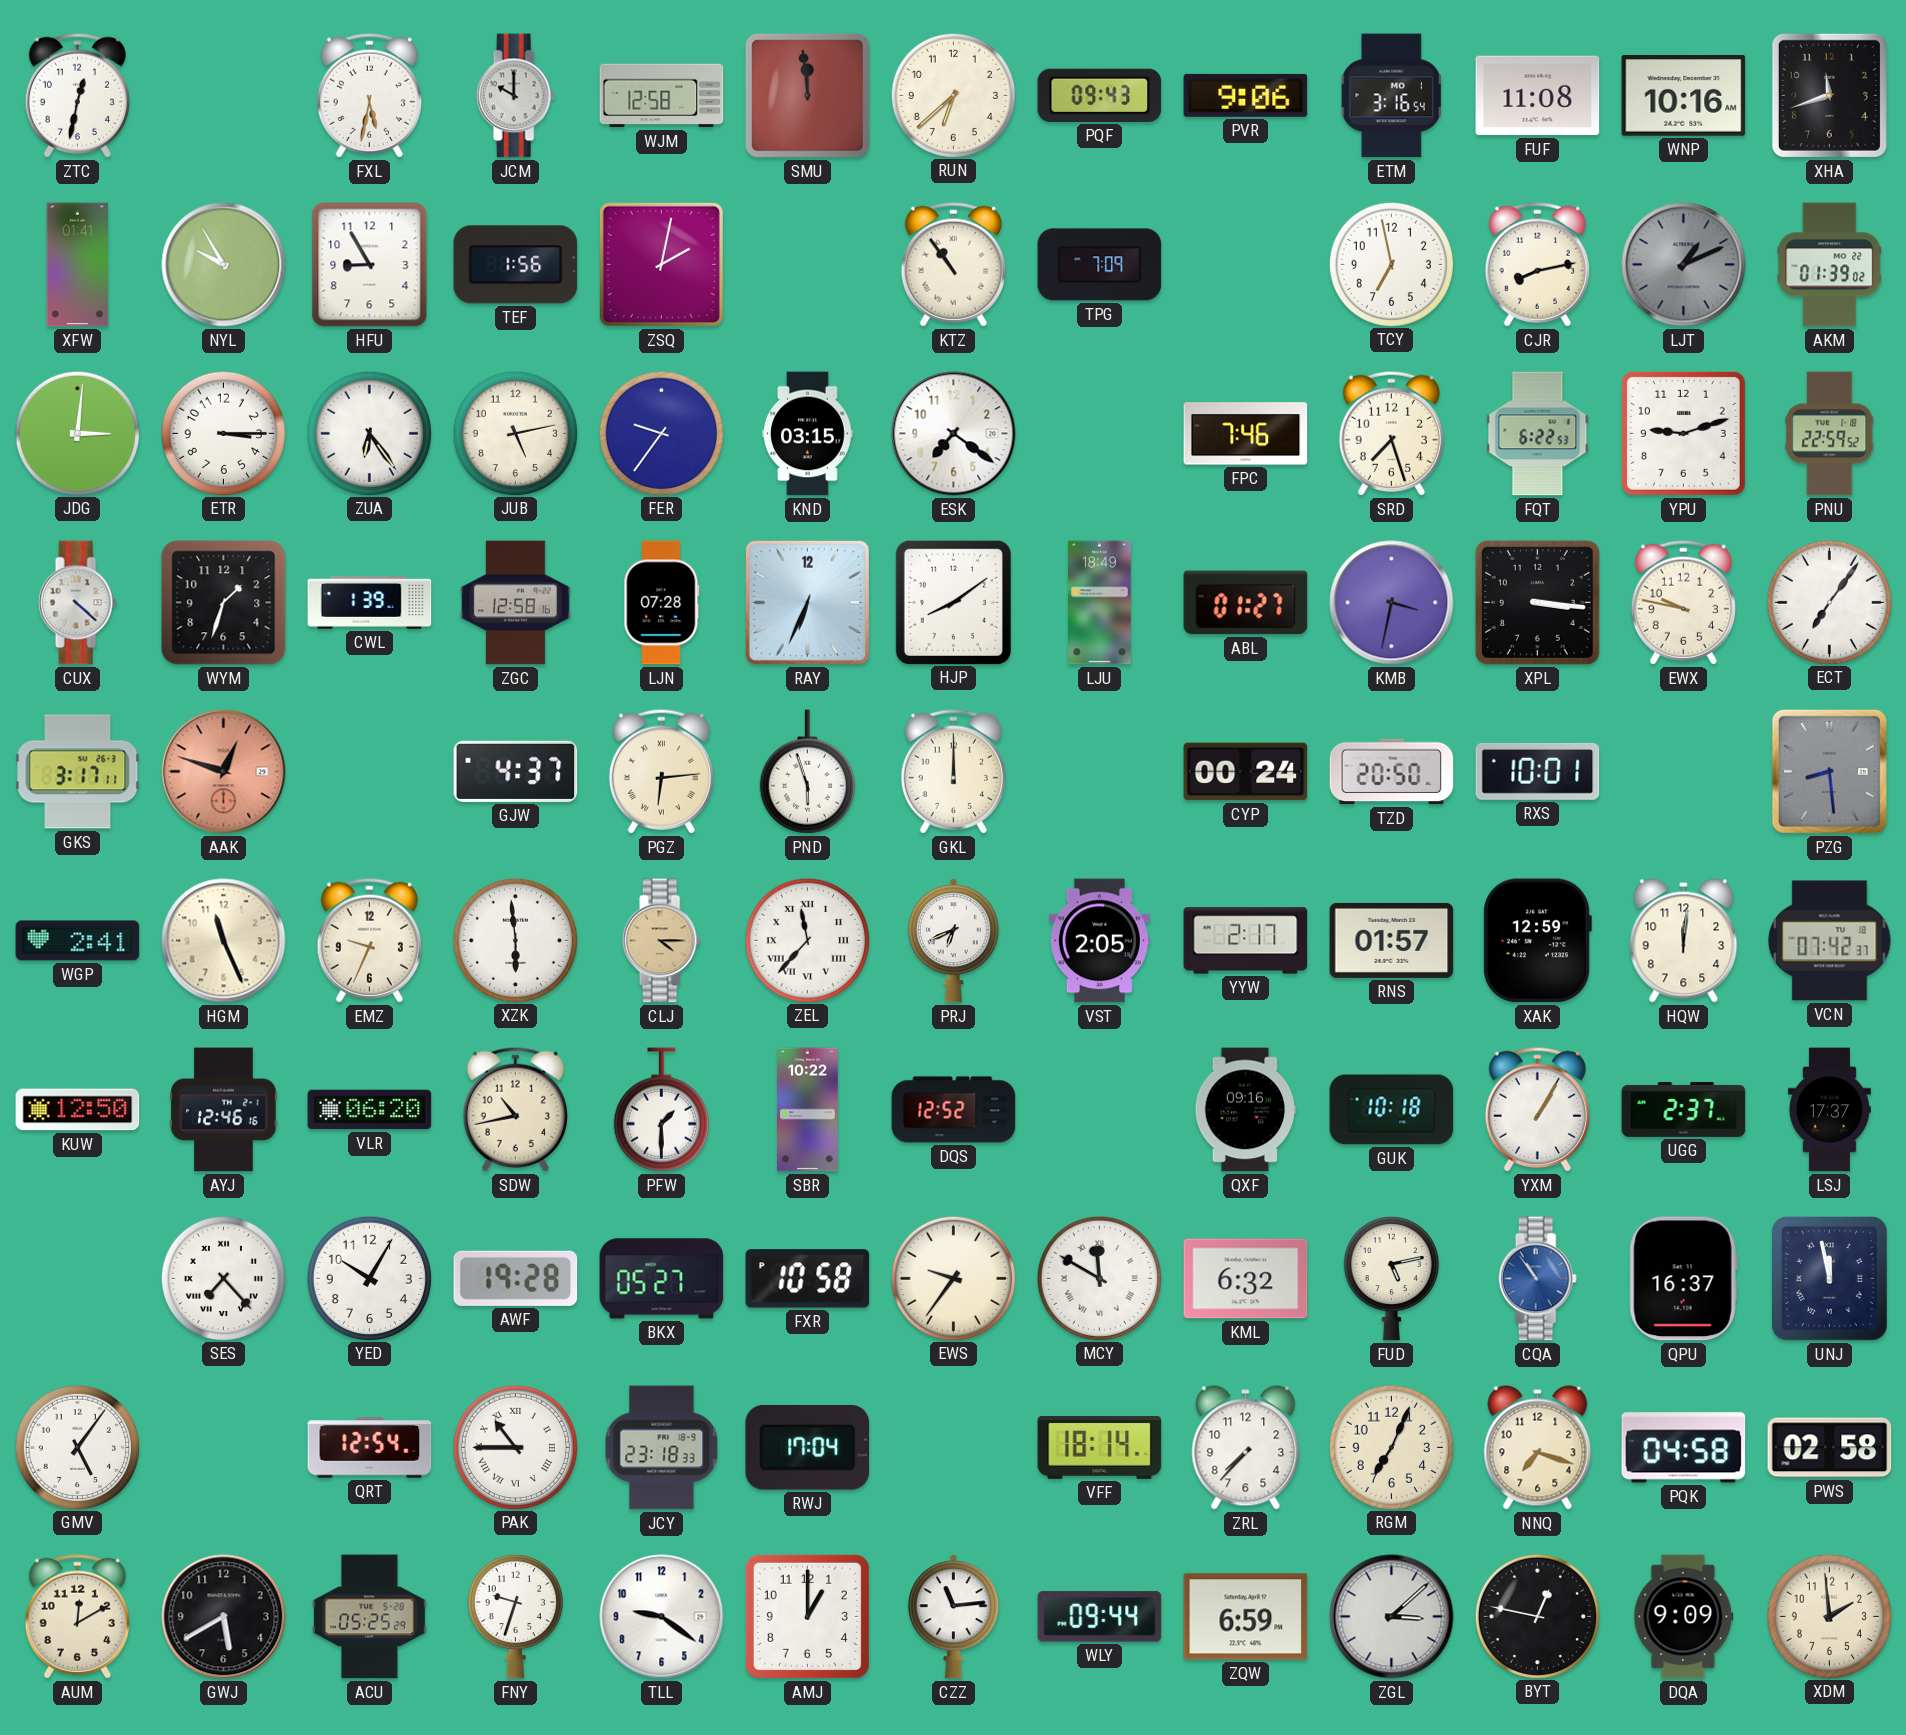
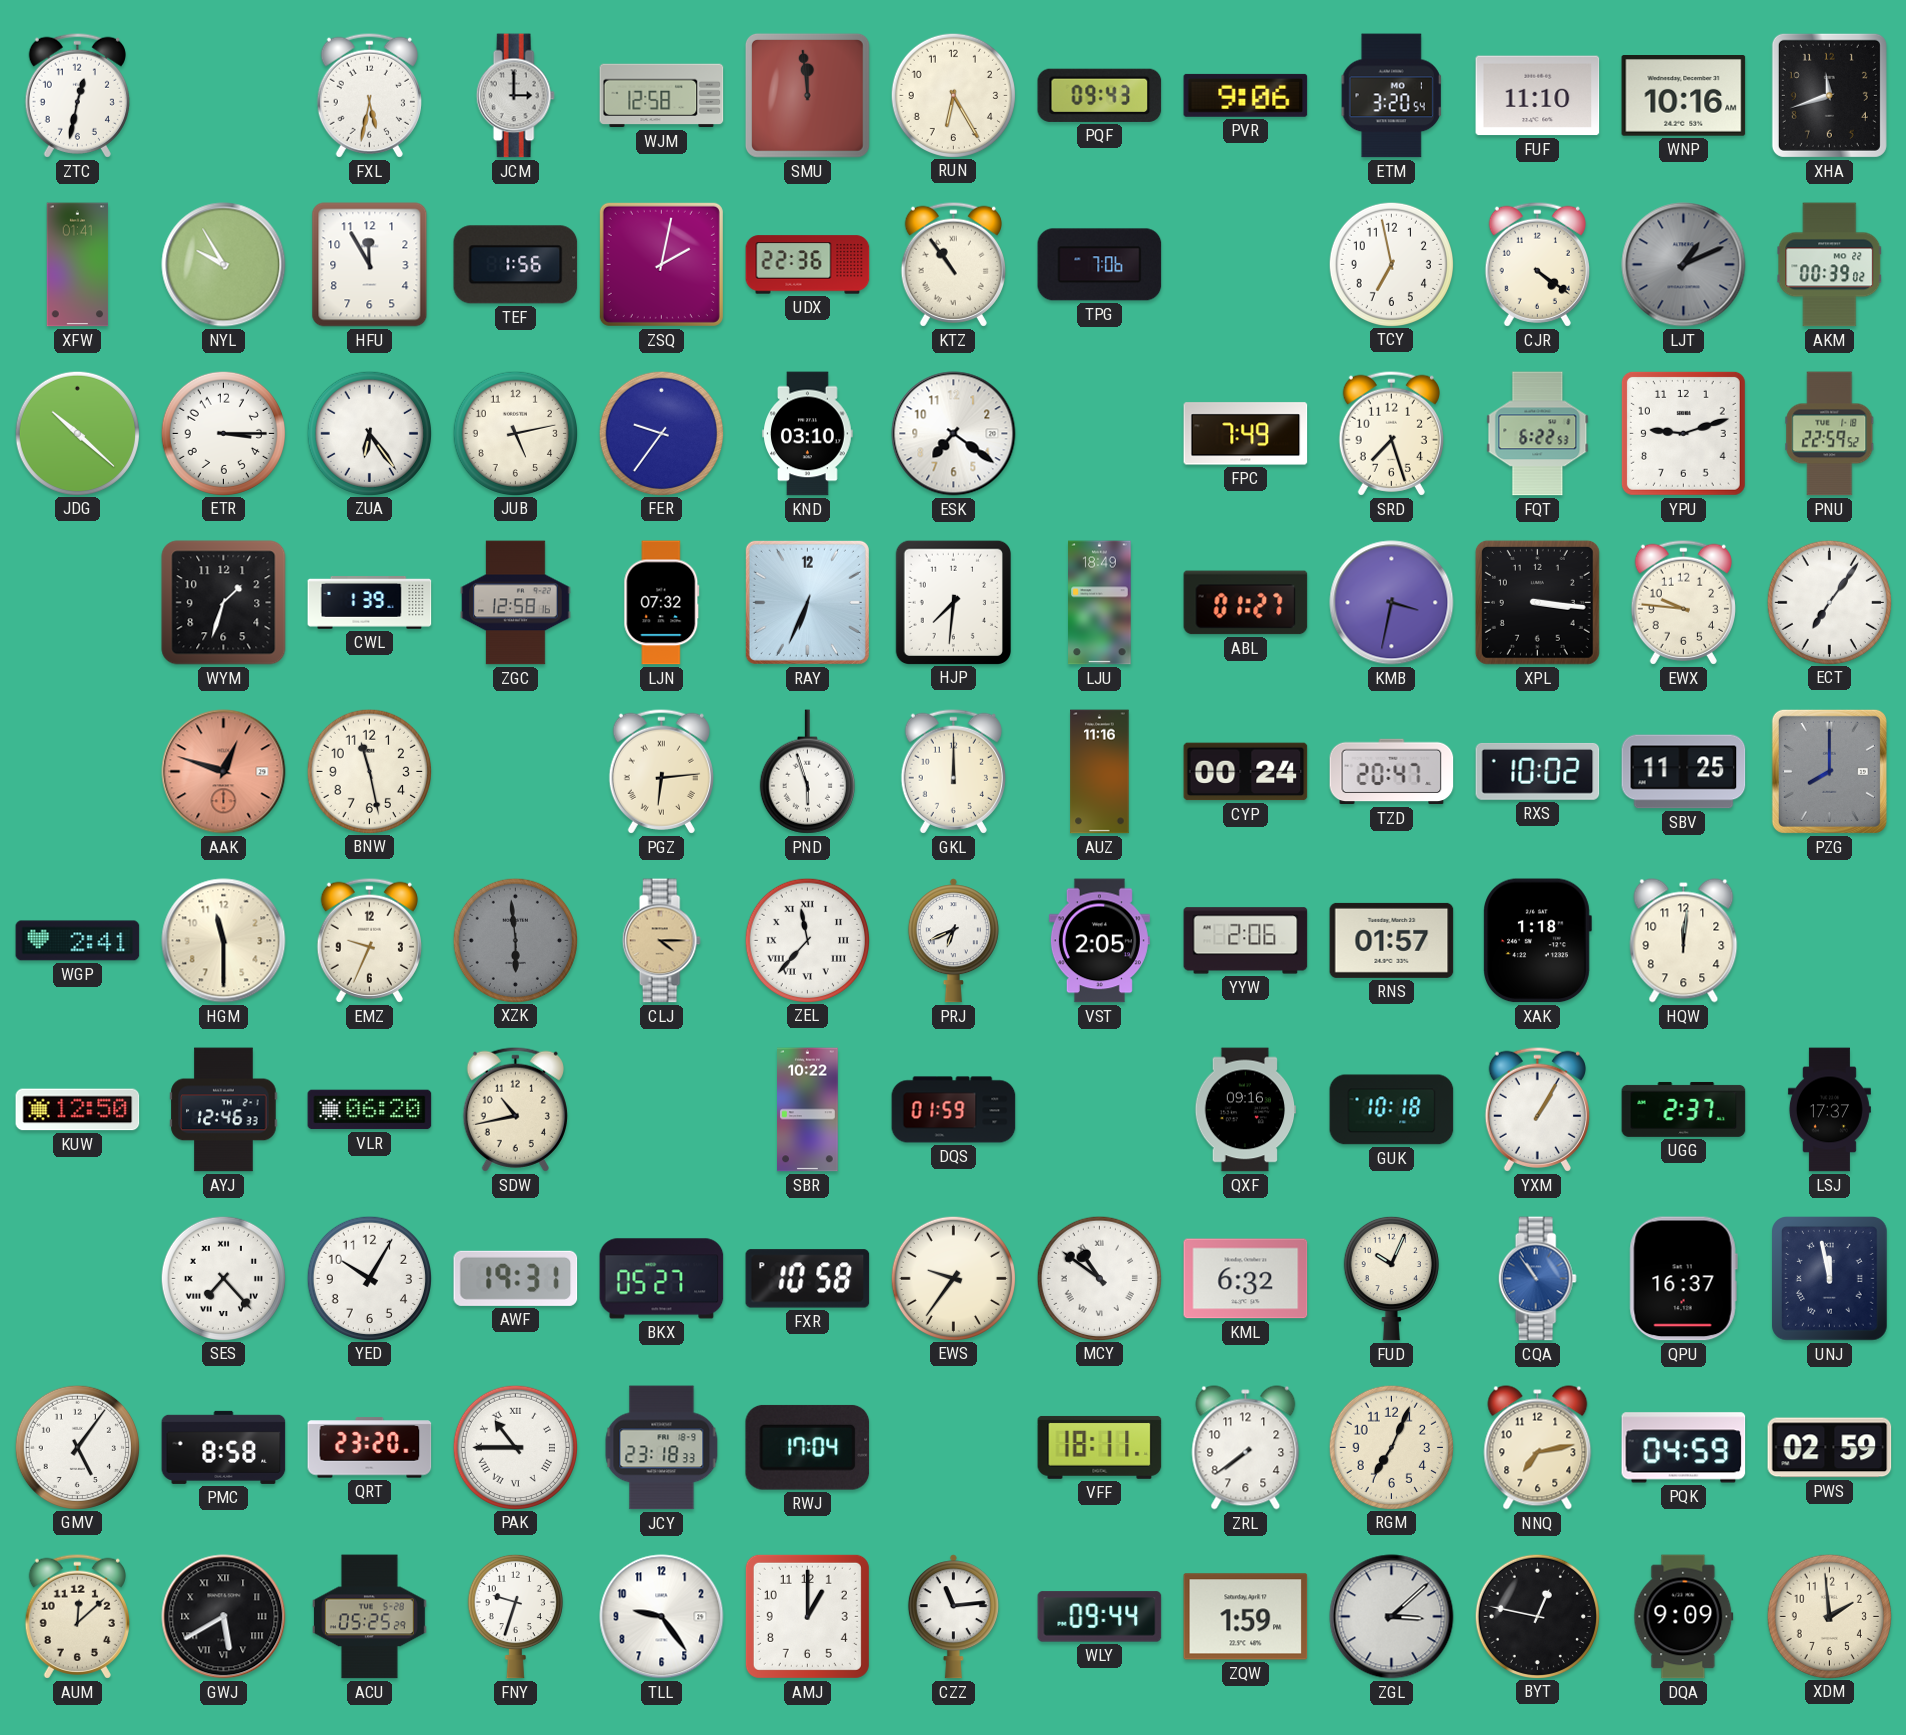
JCM: 10:00 -> 3:00 (515, 96)
RUN: 6:38 -> 6:25 (953, 95)
ETM: 3:16 -> 3:20 (1391, 96)
FUF: 11:08 -> 11:10 (1538, 96)
HFU: 8:55 -> 11:55 (370, 265)
UDX: none -> 22:36 (808, 265)
TPG: 7:09 -> 7:06 (1100, 265)
CJR: 8:13 -> 4:21 (1537, 264)
AKM: 01:39 -> 00:39 (1830, 265)
JDG: 3:01 -> 10:22 (77, 433)
KND: 03:15 -> 03:10 (808, 434)
FPC: 7:46 -> 7:49 (1246, 434)
CUX: 4:22 -> none (77, 603)
LJN: 07:28 -> 07:32 (662, 603)
HJP: 8:09 -> 7:31 (953, 602)
EWX: 9:47 -> 9:46 (1683, 602)
GKS: 3:17 -> none (78, 772)
BNW: none -> 11:28 (369, 771)
GJW: 4:37 -> none (516, 771)
AUZ: none -> 11:16 (1100, 772)
TZD: 20:50 -> 20:47 (1392, 772)
RXS: 10:01 -> 10:02 (1538, 771)
SBV: none -> 11:25 (1684, 772)
PZG: 8:29 -> 8:00 (1829, 771)
HGM: 11:26 -> 11:30 (224, 941)
XZK dial: white -> grey (515, 940)
YYW: 2:17 -> 2:06 (1246, 941)
XAK: 12:59 -> 1:18 (1537, 941)
VCN: 07:42 -> none (1830, 941)
AYJ: 12:46:16 -> 12:46:33 (224, 1110)
PFW: 1:30 -> none (661, 1110)
DQS: 12:52 -> 01:59 (954, 1110)
AWF: 19:28 -> 19:31 (516, 1278)
MCY: 11:50 -> 10:51 (1099, 1278)
FUD: 5:13 -> 10:04 (1391, 1278)
PMC: none -> 8:58 (224, 1447)
QRT: 12:54 -> 23:20 (370, 1448)
VFF: 18:14 -> 18:11 (1100, 1447)
ZRL: 7:37 -> 7:39 (1246, 1448)
NNQ: 7:18 -> 7:13 (1538, 1448)
PQK: 04:58 -> 04:59 (1684, 1448)
PWS: 02:58 -> 02:59 (1830, 1448)
AUM: 12:10 -> 12:08 (77, 1616)
GWJ numerals: Arabic -> Roman (224, 1617)
TLL: 9:21 -> 9:24 (662, 1617)
ZQW: 6:59 -> 1:59 (1246, 1617)
